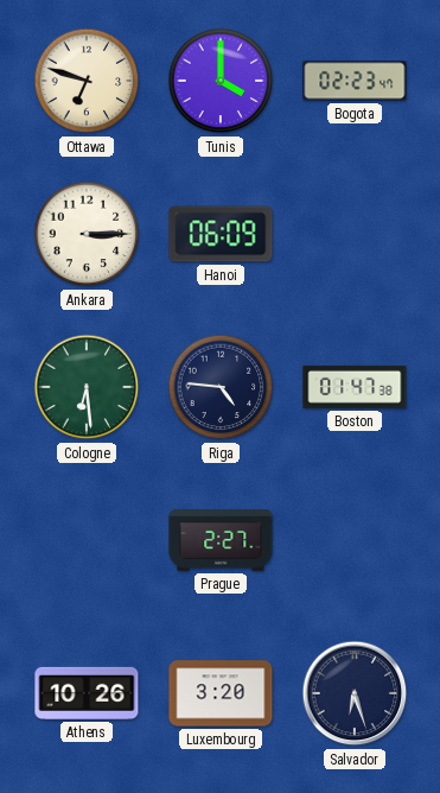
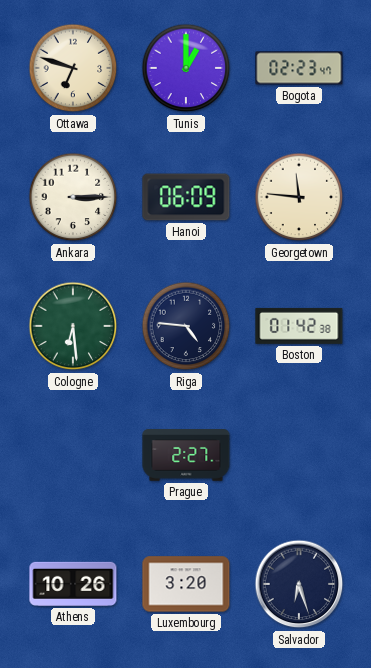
Tunis: 4:00 -> 1:00 (186, 68)
Georgetown: none -> 11:46 (299, 197)
Boston: 01:47 -> 01:42 (299, 326)
